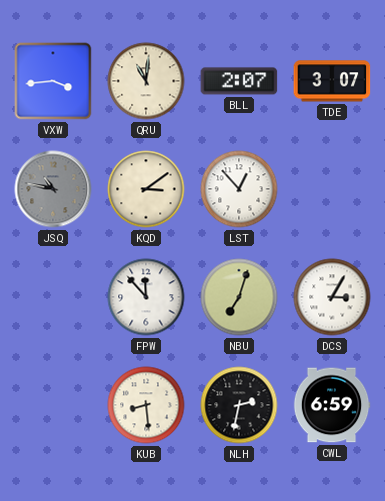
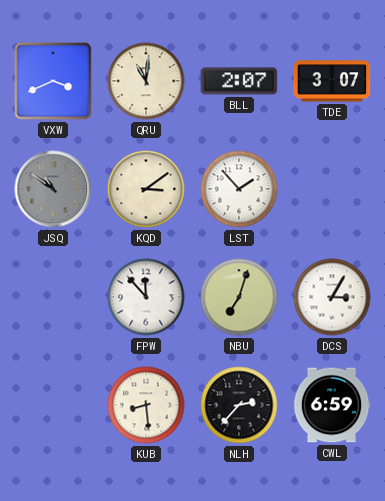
VXW: 3:44 -> 3:41 (53, 81)
JSQ: 10:47 -> 10:51 (53, 189)
LST: 12:53 -> 1:53 (239, 189)
NLH: 2:32 -> 2:37 (239, 405)
